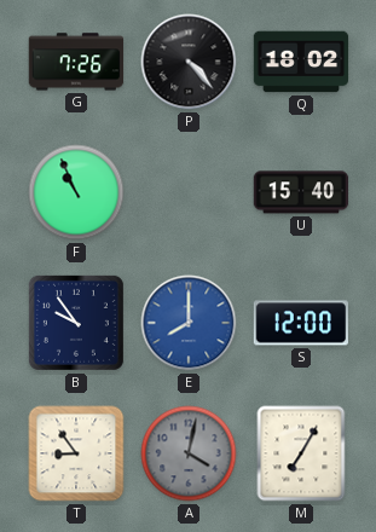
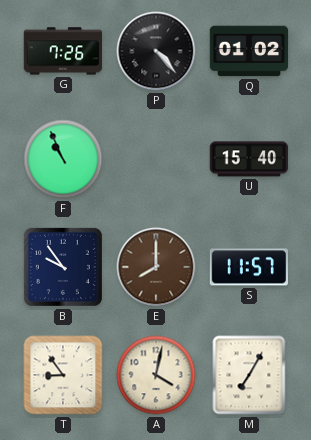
Q: 18:02 -> 01:02 (249, 51)
E dial: blue -> brown (156, 267)
S: 12:00 -> 11:57 (249, 267)
A dial: grey -> cream (156, 375)
